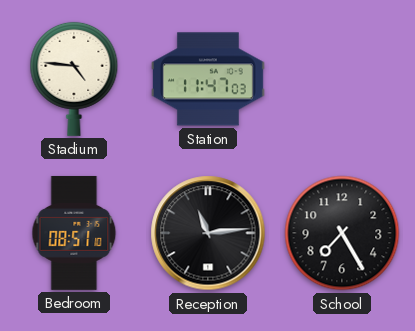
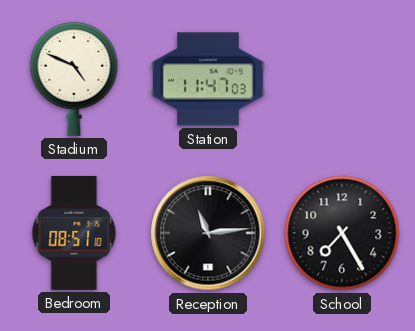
Stadium: 4:46 -> 4:49 (74, 79)
